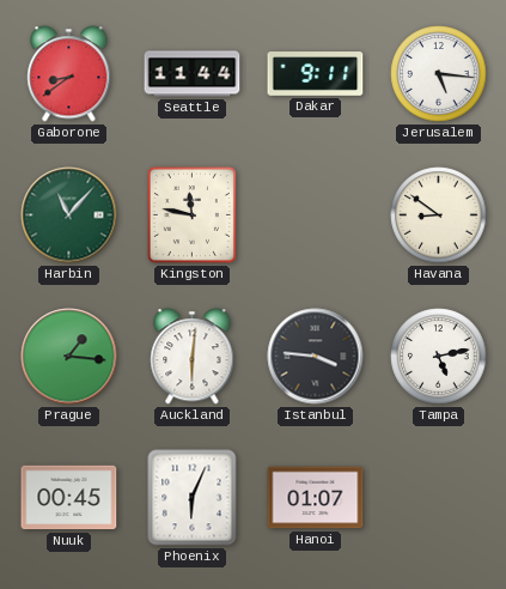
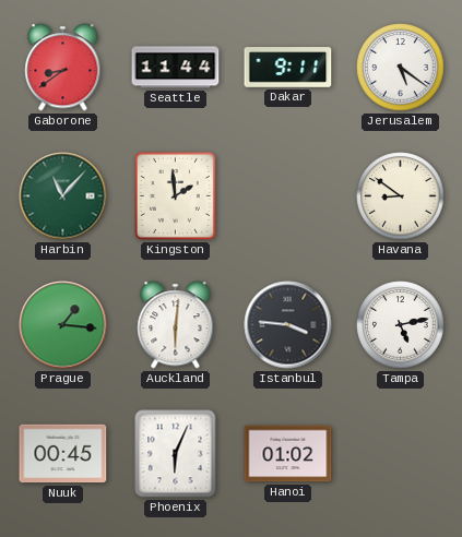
Jerusalem: 5:16 -> 5:21 (401, 68)
Kingston: 11:47 -> 1:59 (175, 195)
Hanoi: 01:07 -> 01:02 (288, 454)
